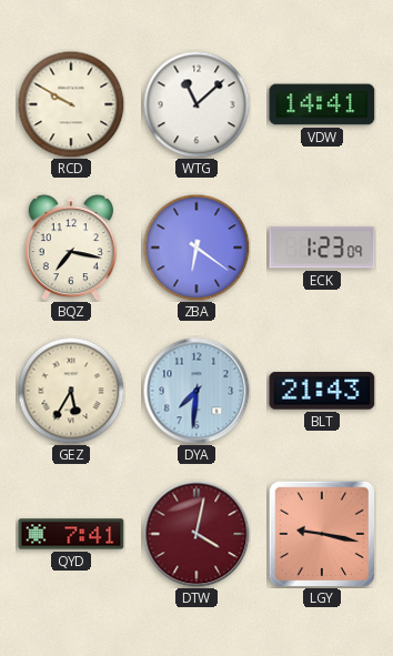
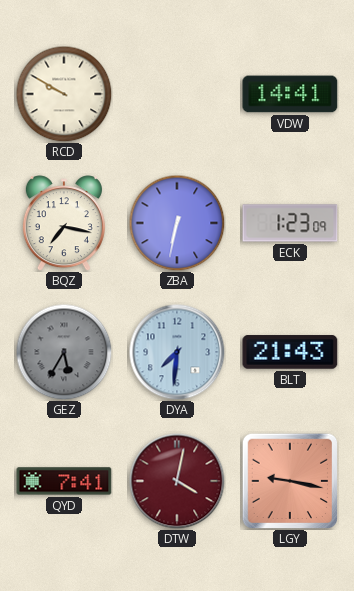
WTG: 11:08 -> none (196, 104)
ZBA: 6:21 -> 6:32 (177, 223)
GEZ dial: cream -> grey (64, 352)
